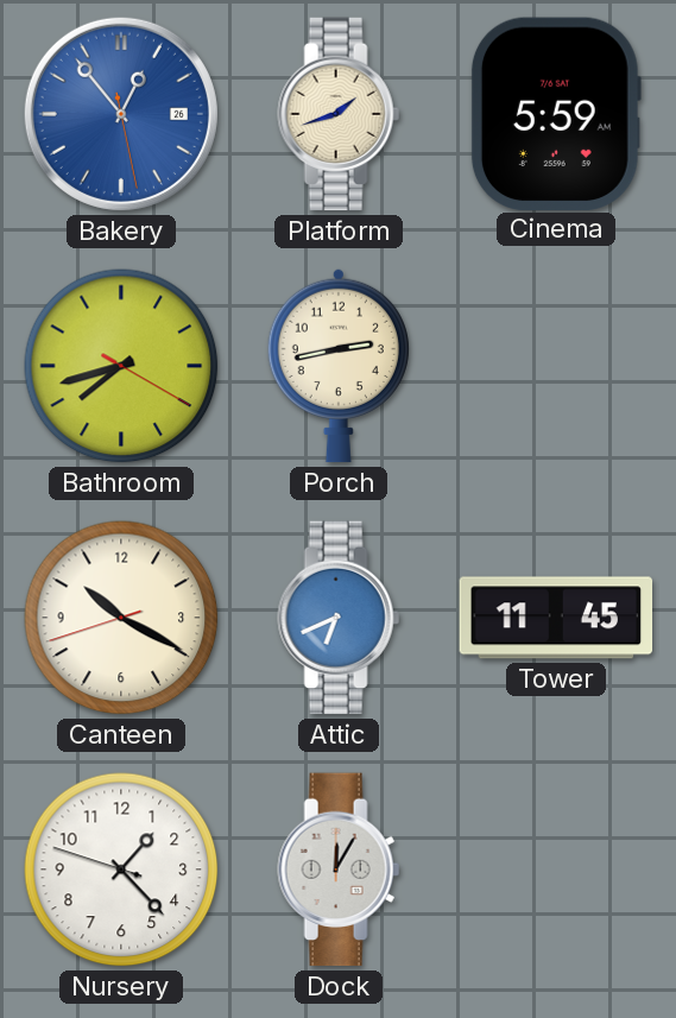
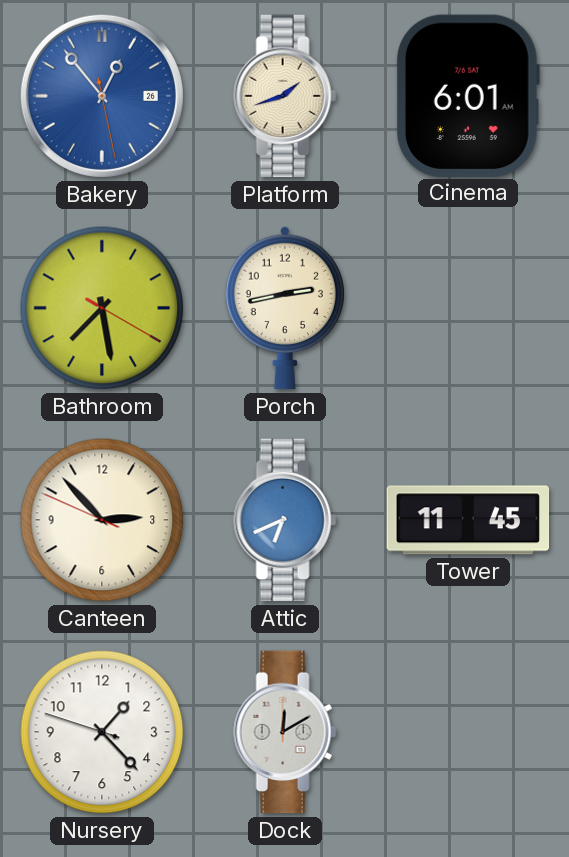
Cinema: 5:59 -> 6:01 (468, 95)
Bathroom: 7:42 -> 7:28 (102, 308)
Canteen: 10:19 -> 2:52 (102, 520)
Dock: 12:05 -> 12:10 (285, 732)
